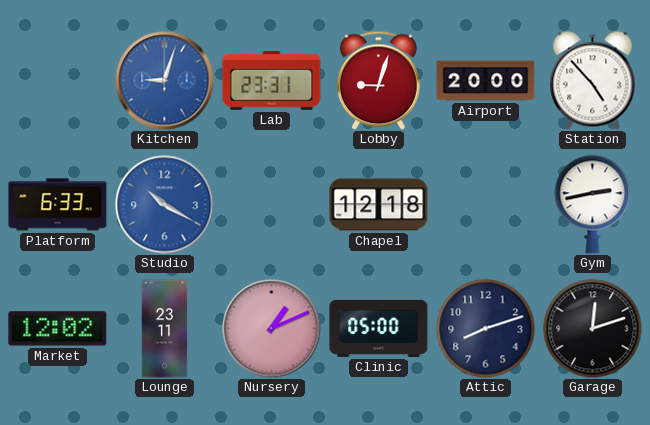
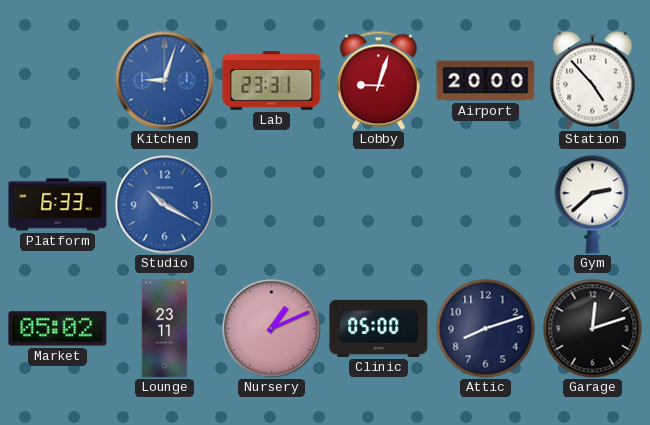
Chapel: 12:18 -> none (379, 205)
Gym: 2:43 -> 2:38 (593, 205)
Market: 12:02 -> 05:02 (58, 329)
